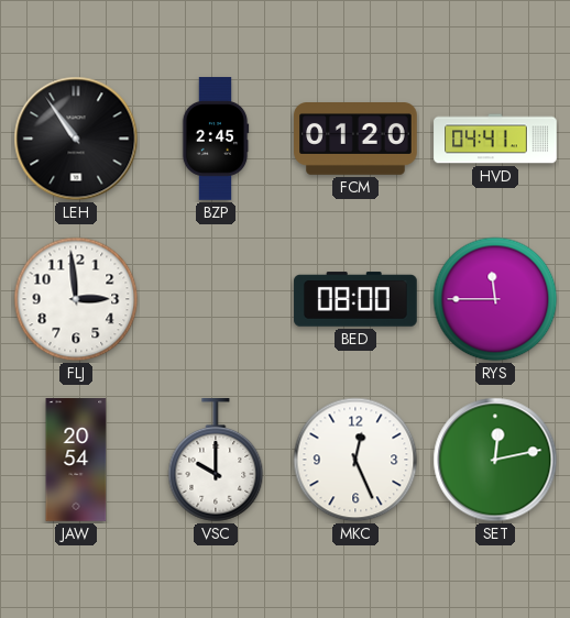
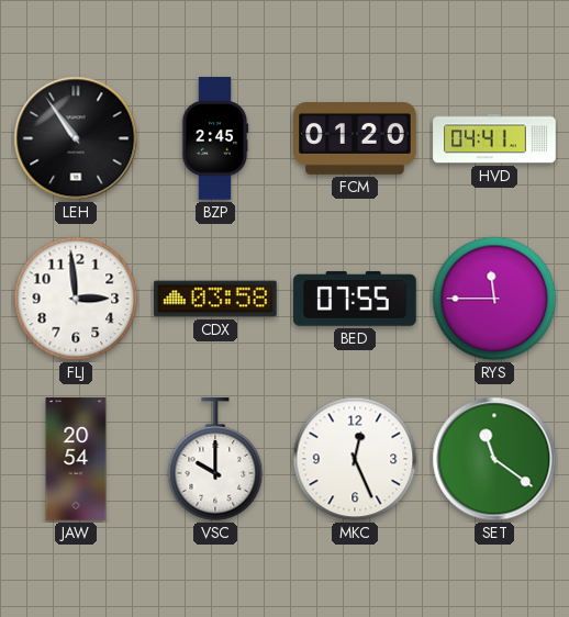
CDX: none -> 03:58 (216, 299)
BED: 08:00 -> 07:55 (355, 299)
SET: 12:13 -> 11:21 (494, 459)
